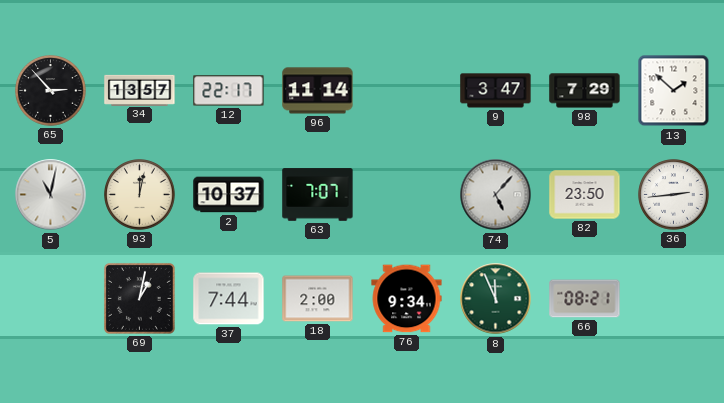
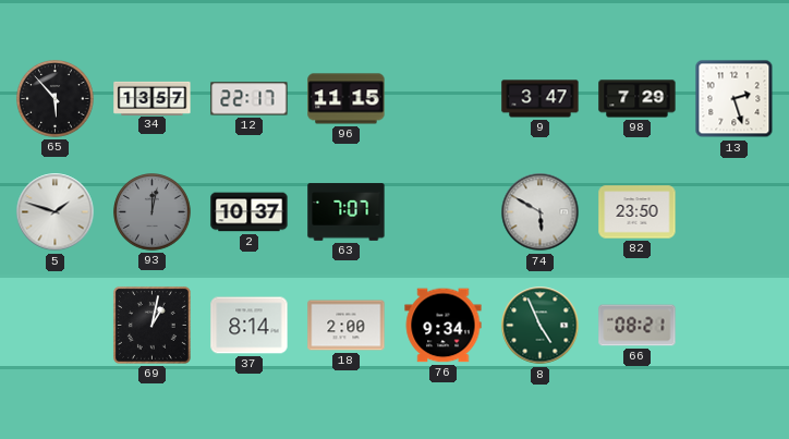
65: 2:53 -> 5:53 (56, 99)
96: 11:14 -> 11:15 (347, 99)
13: 1:52 -> 2:27 (735, 99)
5: 11:02 -> 1:48 (56, 212)
93 dial: cream -> grey (153, 212)
74: 5:07 -> 5:50 (541, 212)
36: 2:44 -> none (674, 195)
37: 7:44 -> 8:14 (250, 326)
8: 11:56 -> 4:56 (541, 326)
